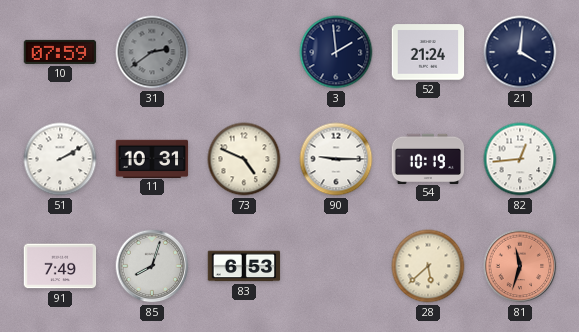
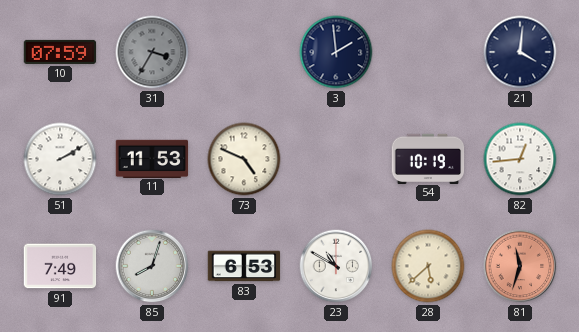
31: 2:39 -> 3:35 (152, 52)
52: 21:24 -> none (428, 52)
11: 10:31 -> 11:53 (152, 158)
90: 9:15 -> none (336, 159)
23: none -> 10:50 (336, 266)
